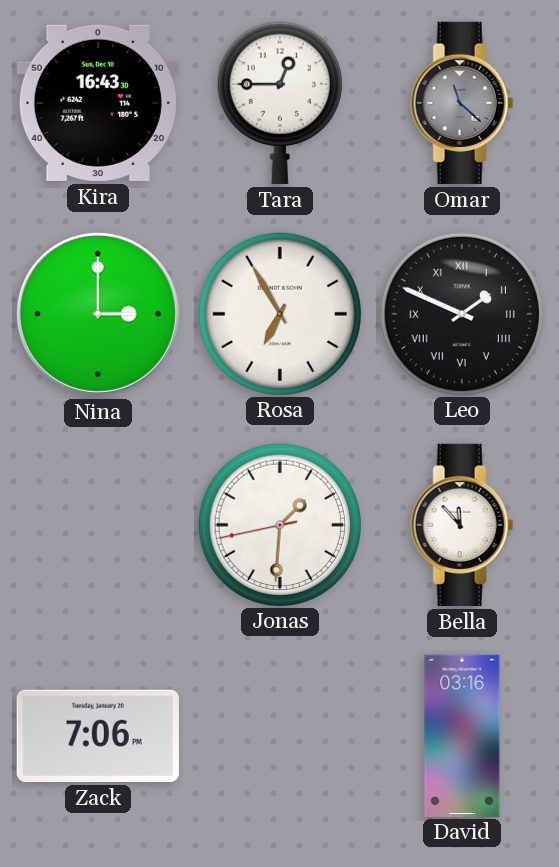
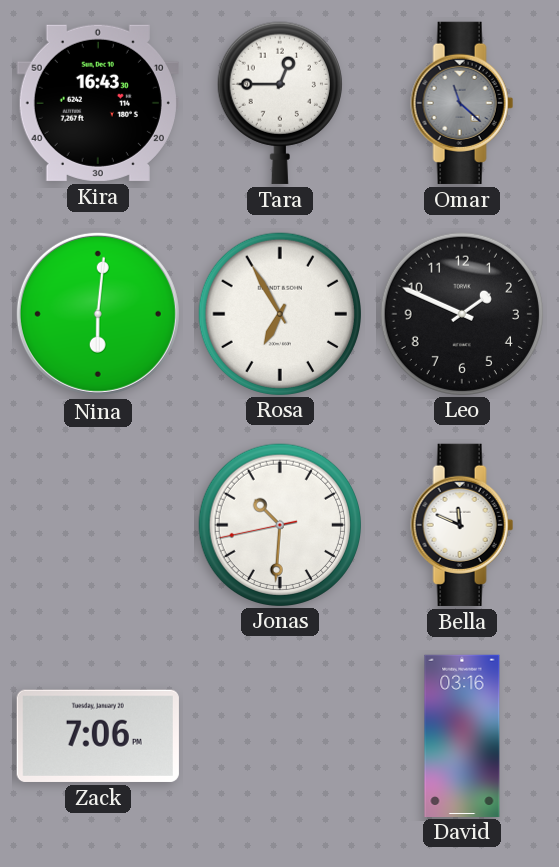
Nina: 3:00 -> 6:01 (98, 314)
Leo numerals: Roman -> Arabic (461, 313)
Jonas: 1:30 -> 10:30 (279, 524)
Bella: 11:53 -> 11:49 (462, 525)
